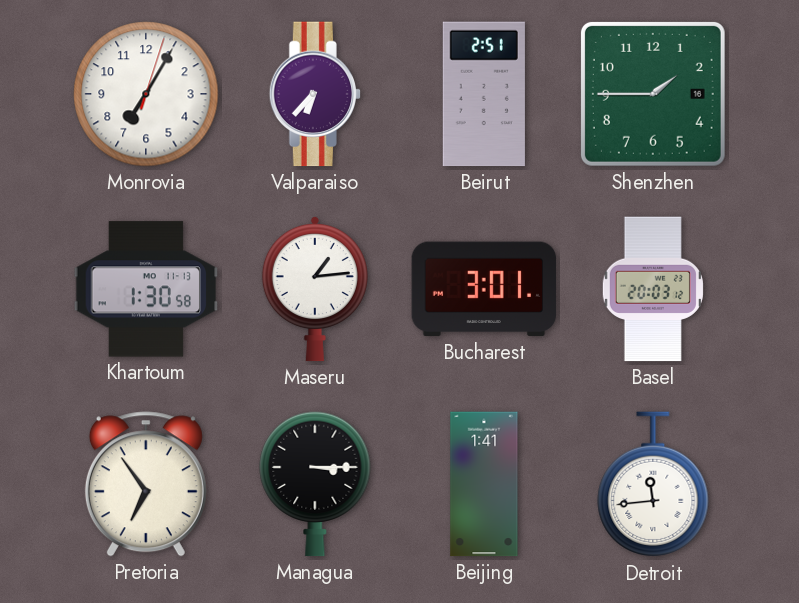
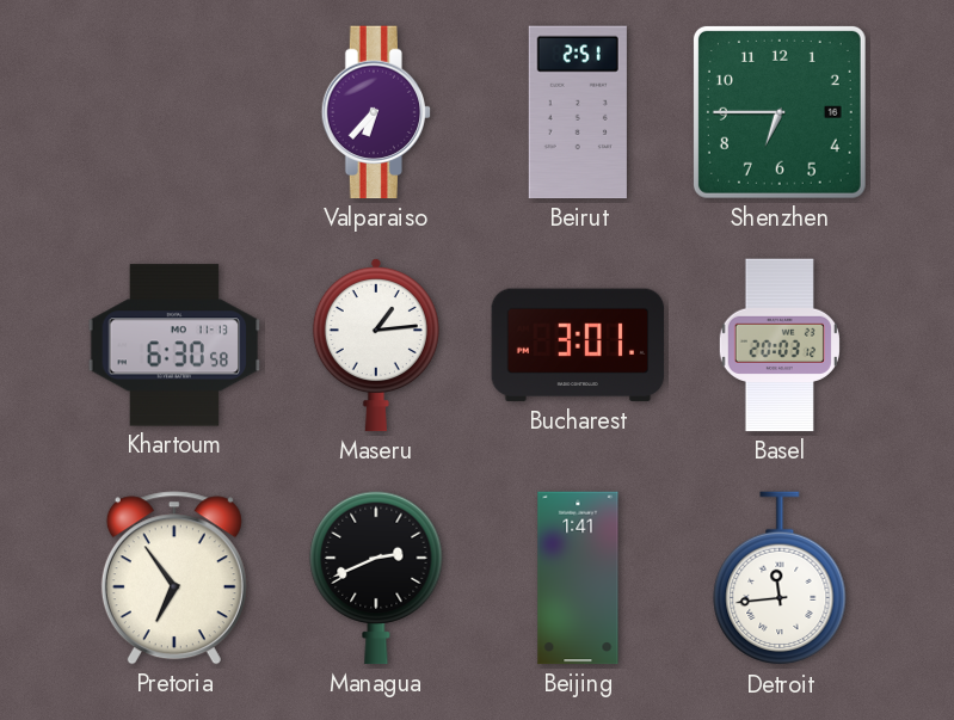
Monrovia: 7:05 -> none (146, 94)
Shenzhen: 1:45 -> 6:45 (780, 112)
Khartoum: 1:30 -> 6:30 (174, 345)
Managua: 3:15 -> 2:41 (376, 578)
